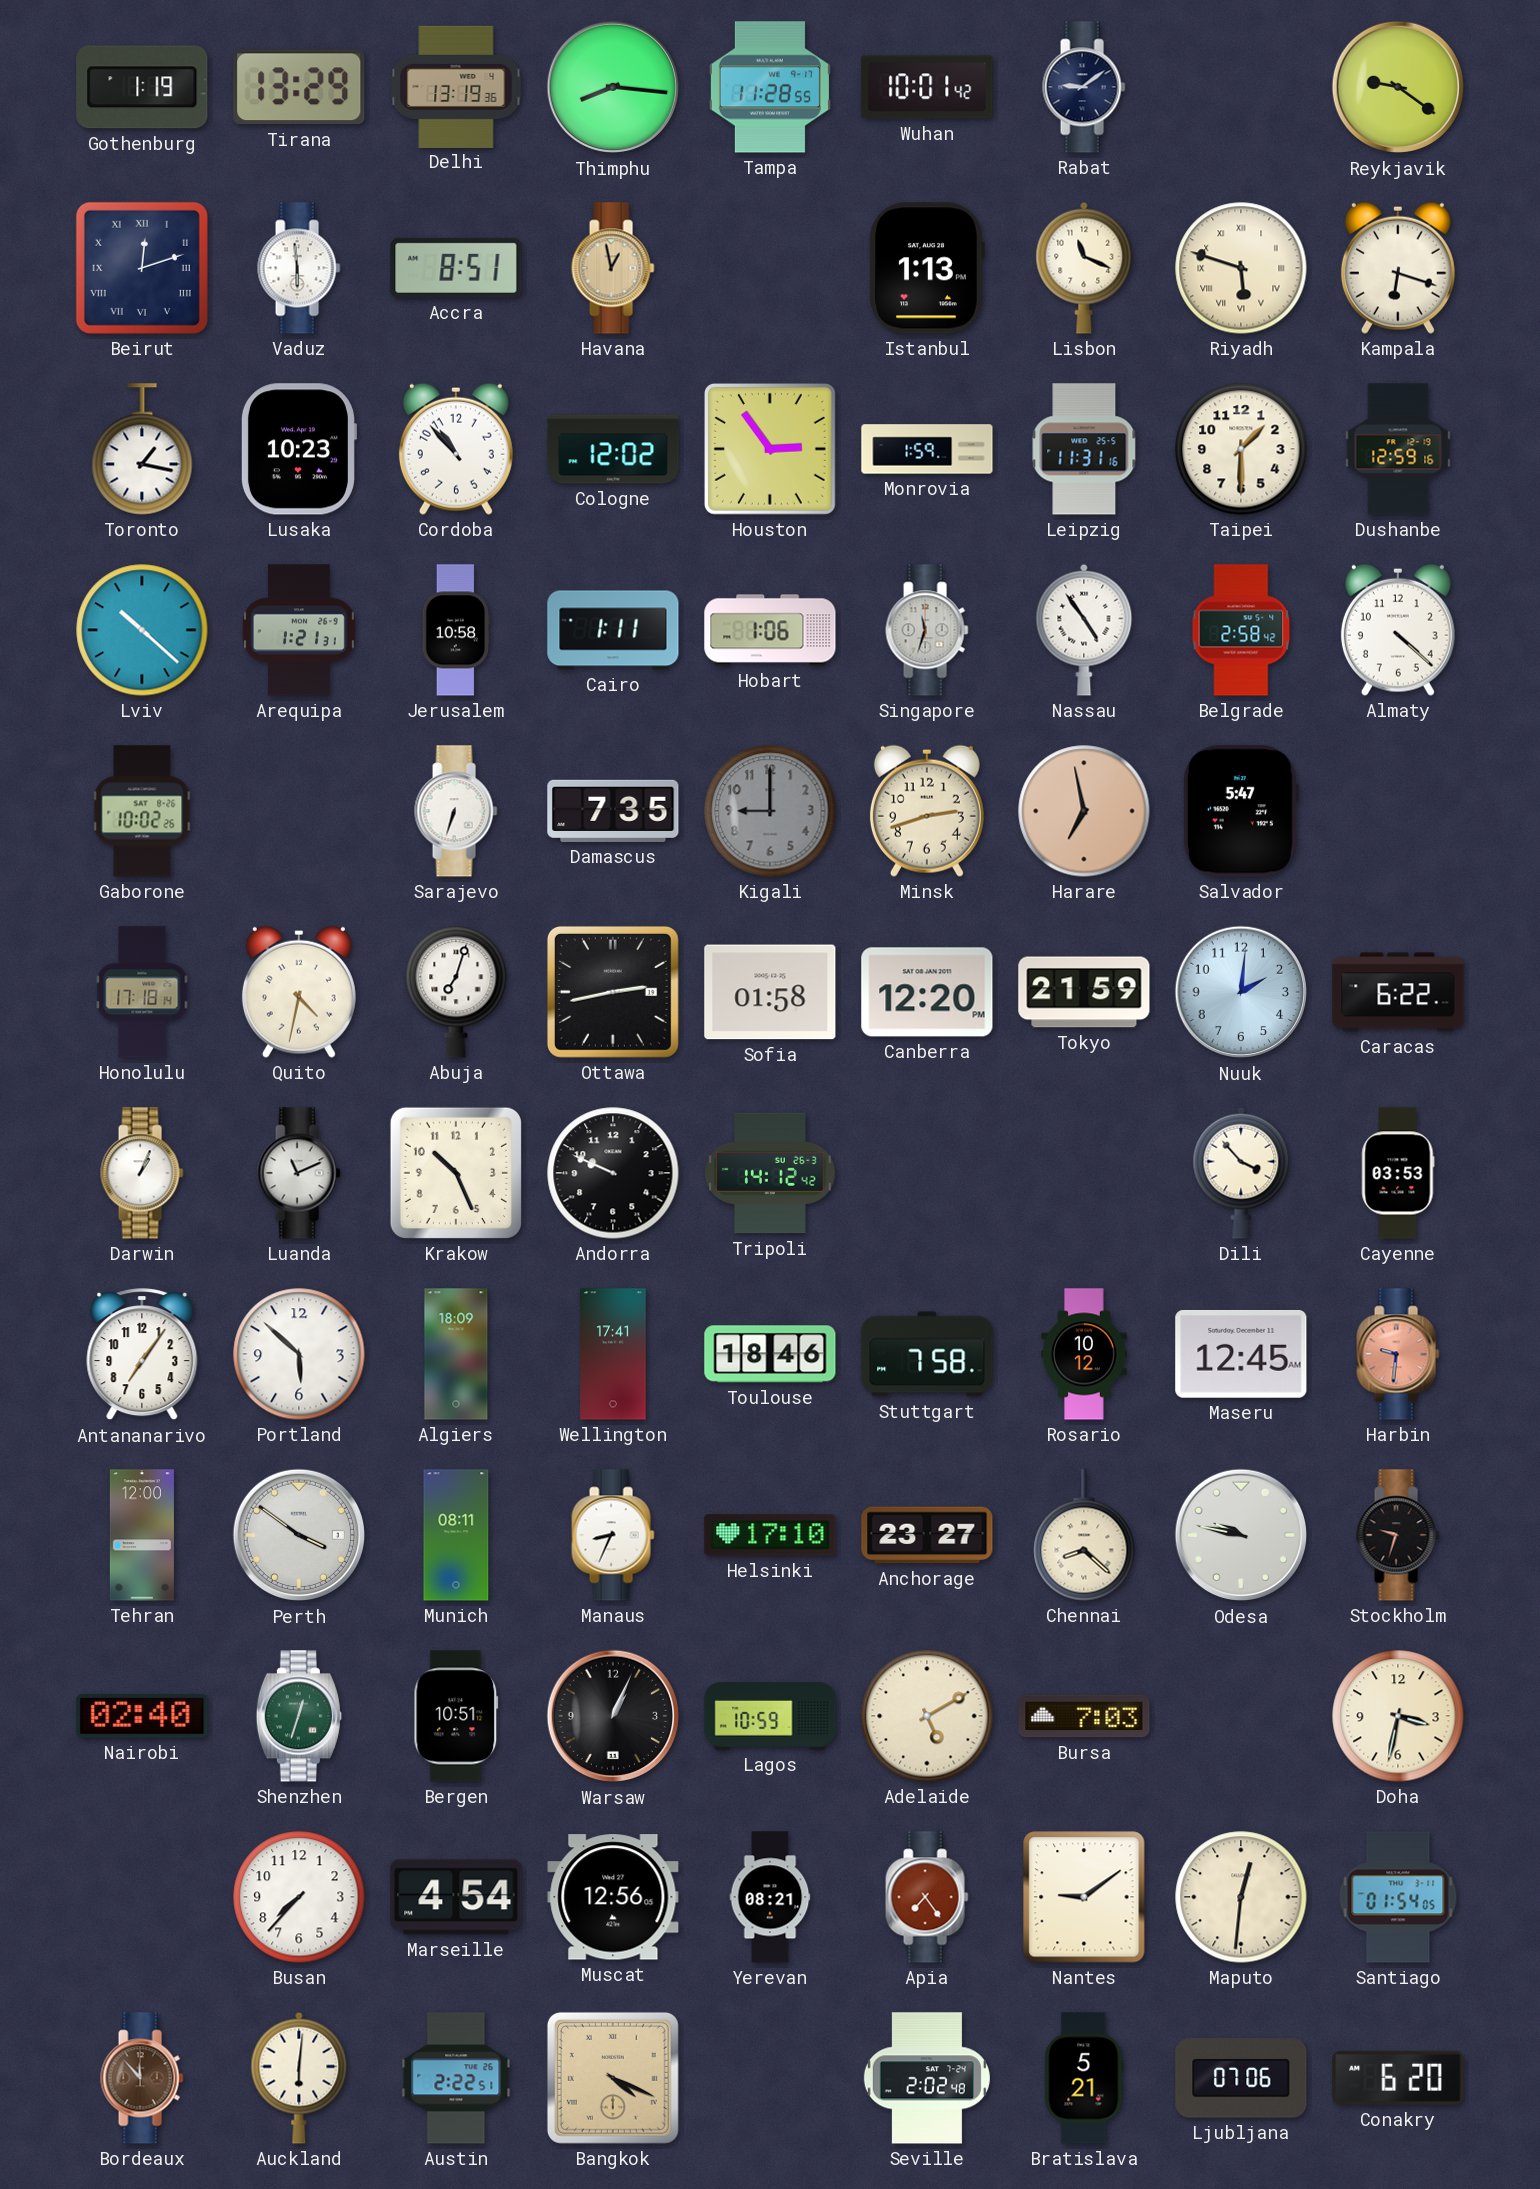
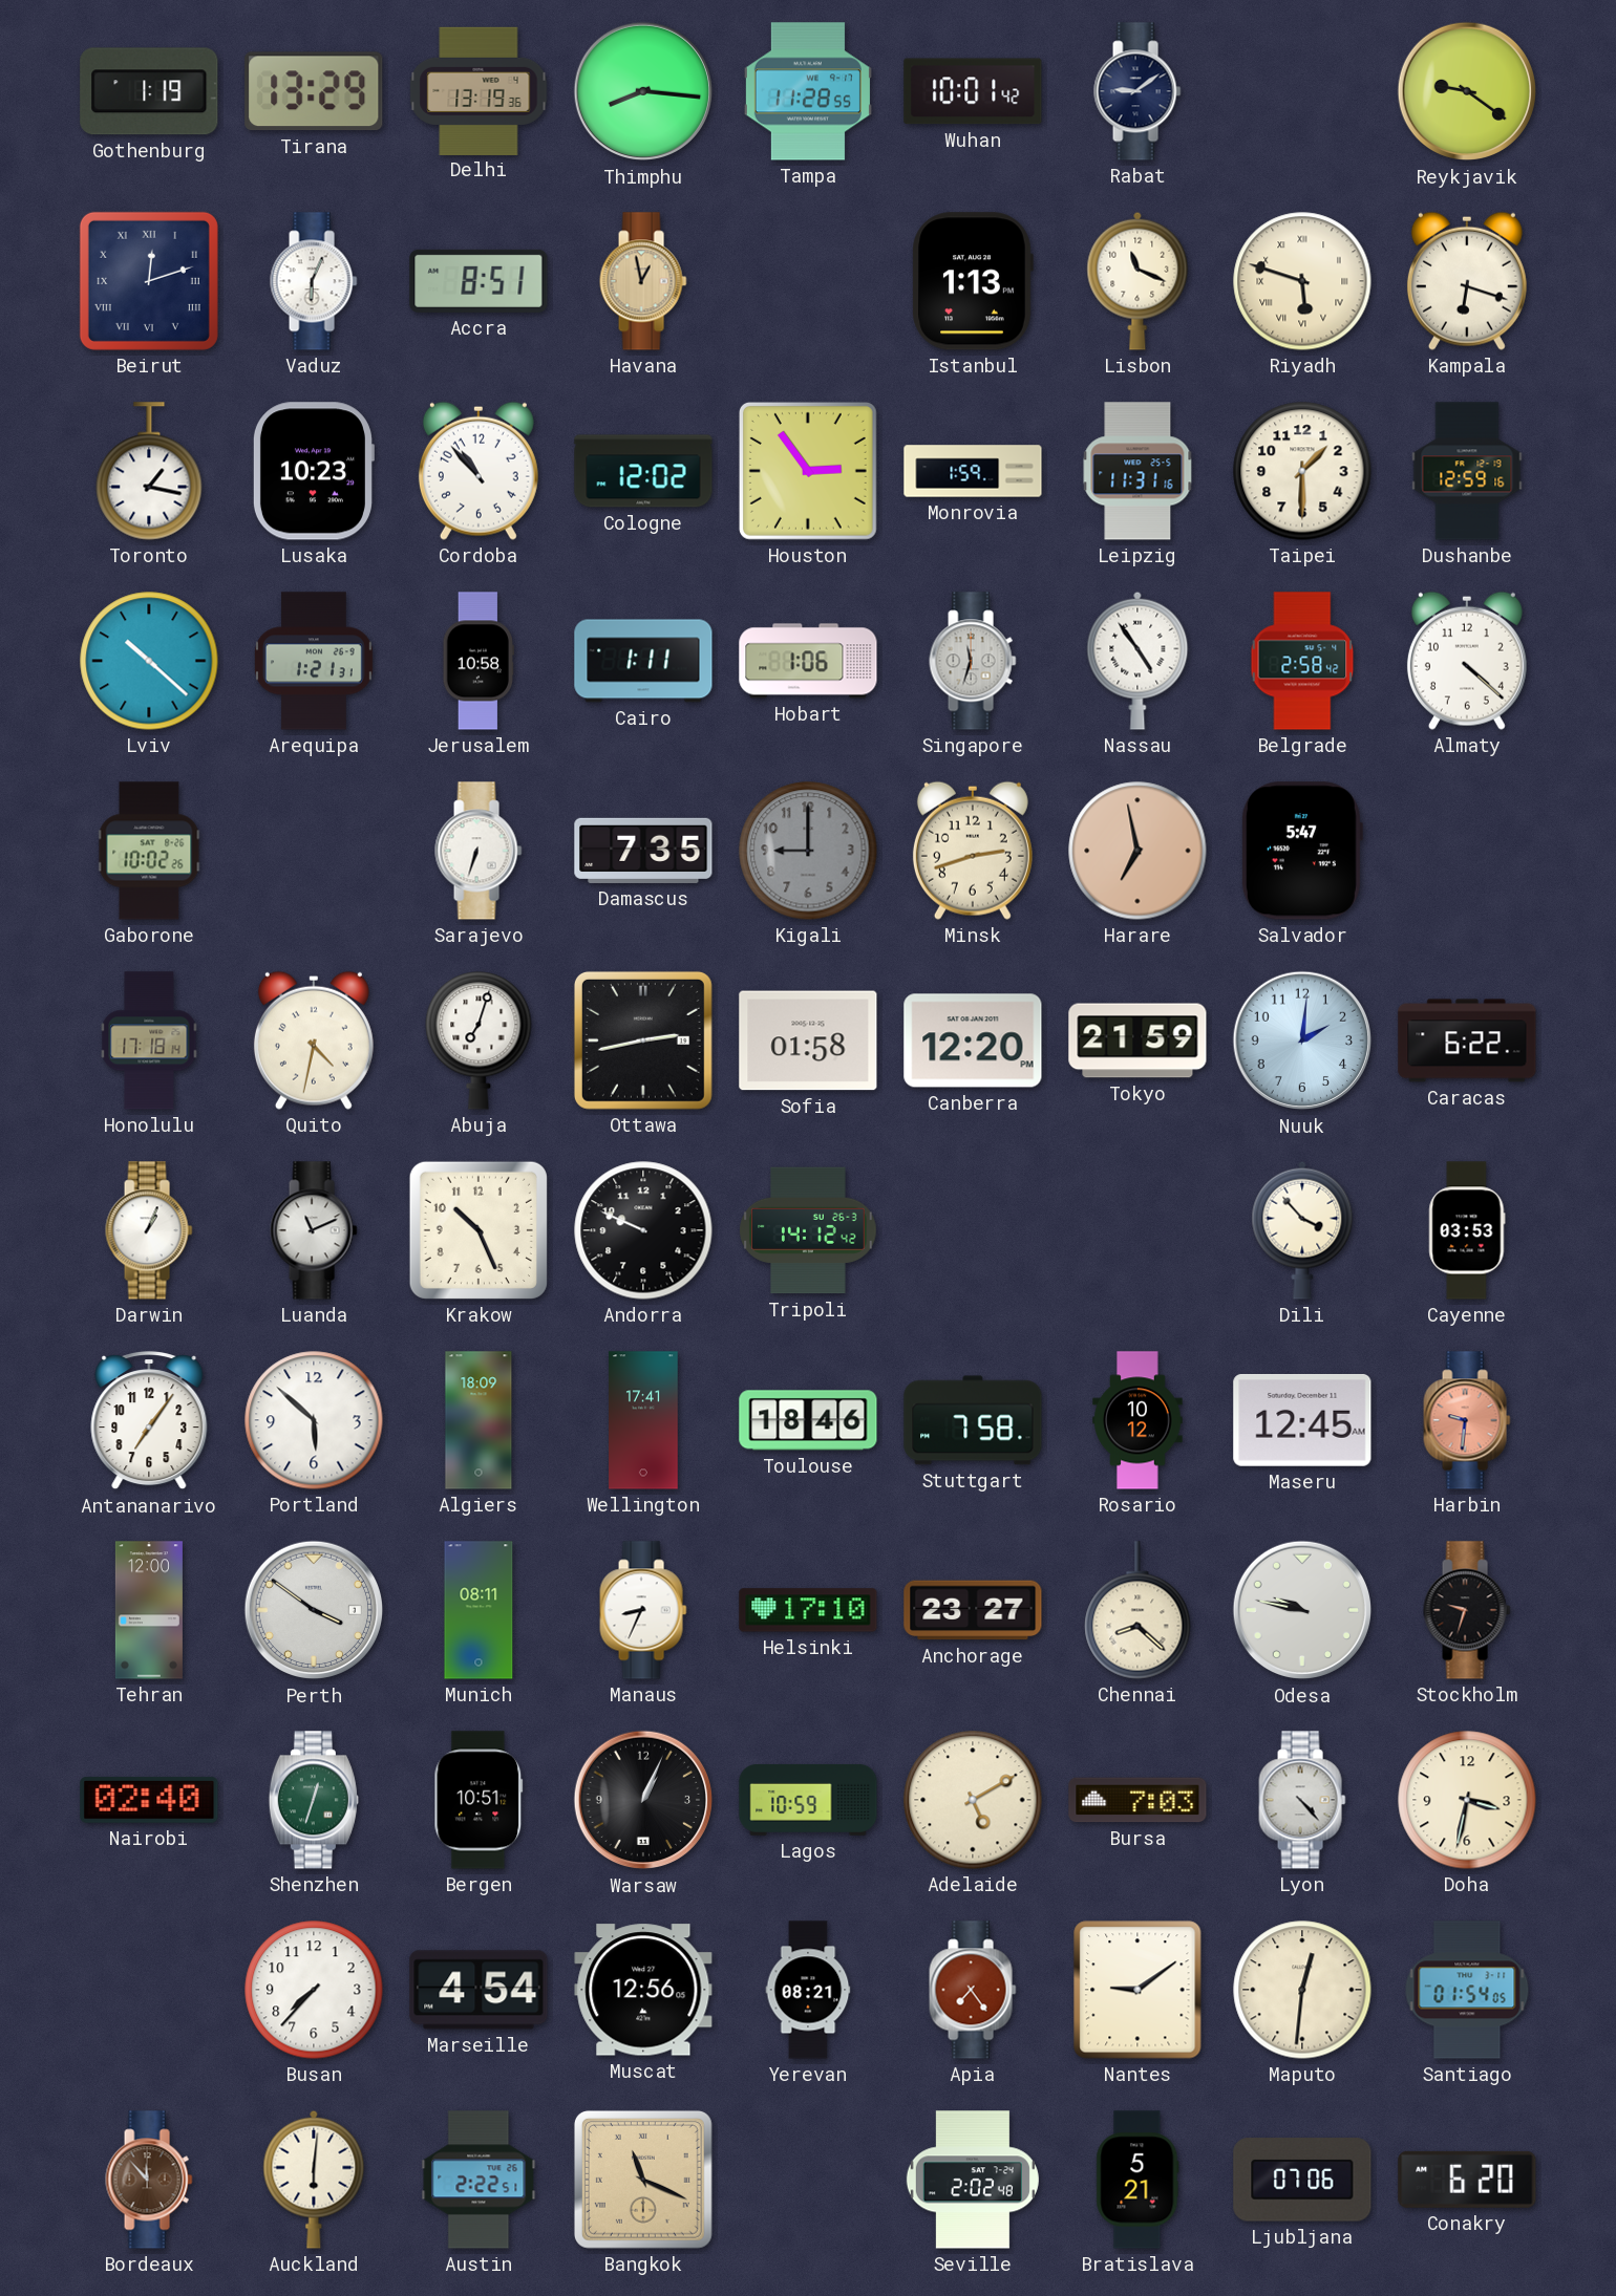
Vaduz: 5:59 -> 6:04 (314, 281)
Lyon: none -> 4:23 (1302, 1800)
Bangkok: 4:19 -> 11:19 (643, 2180)
